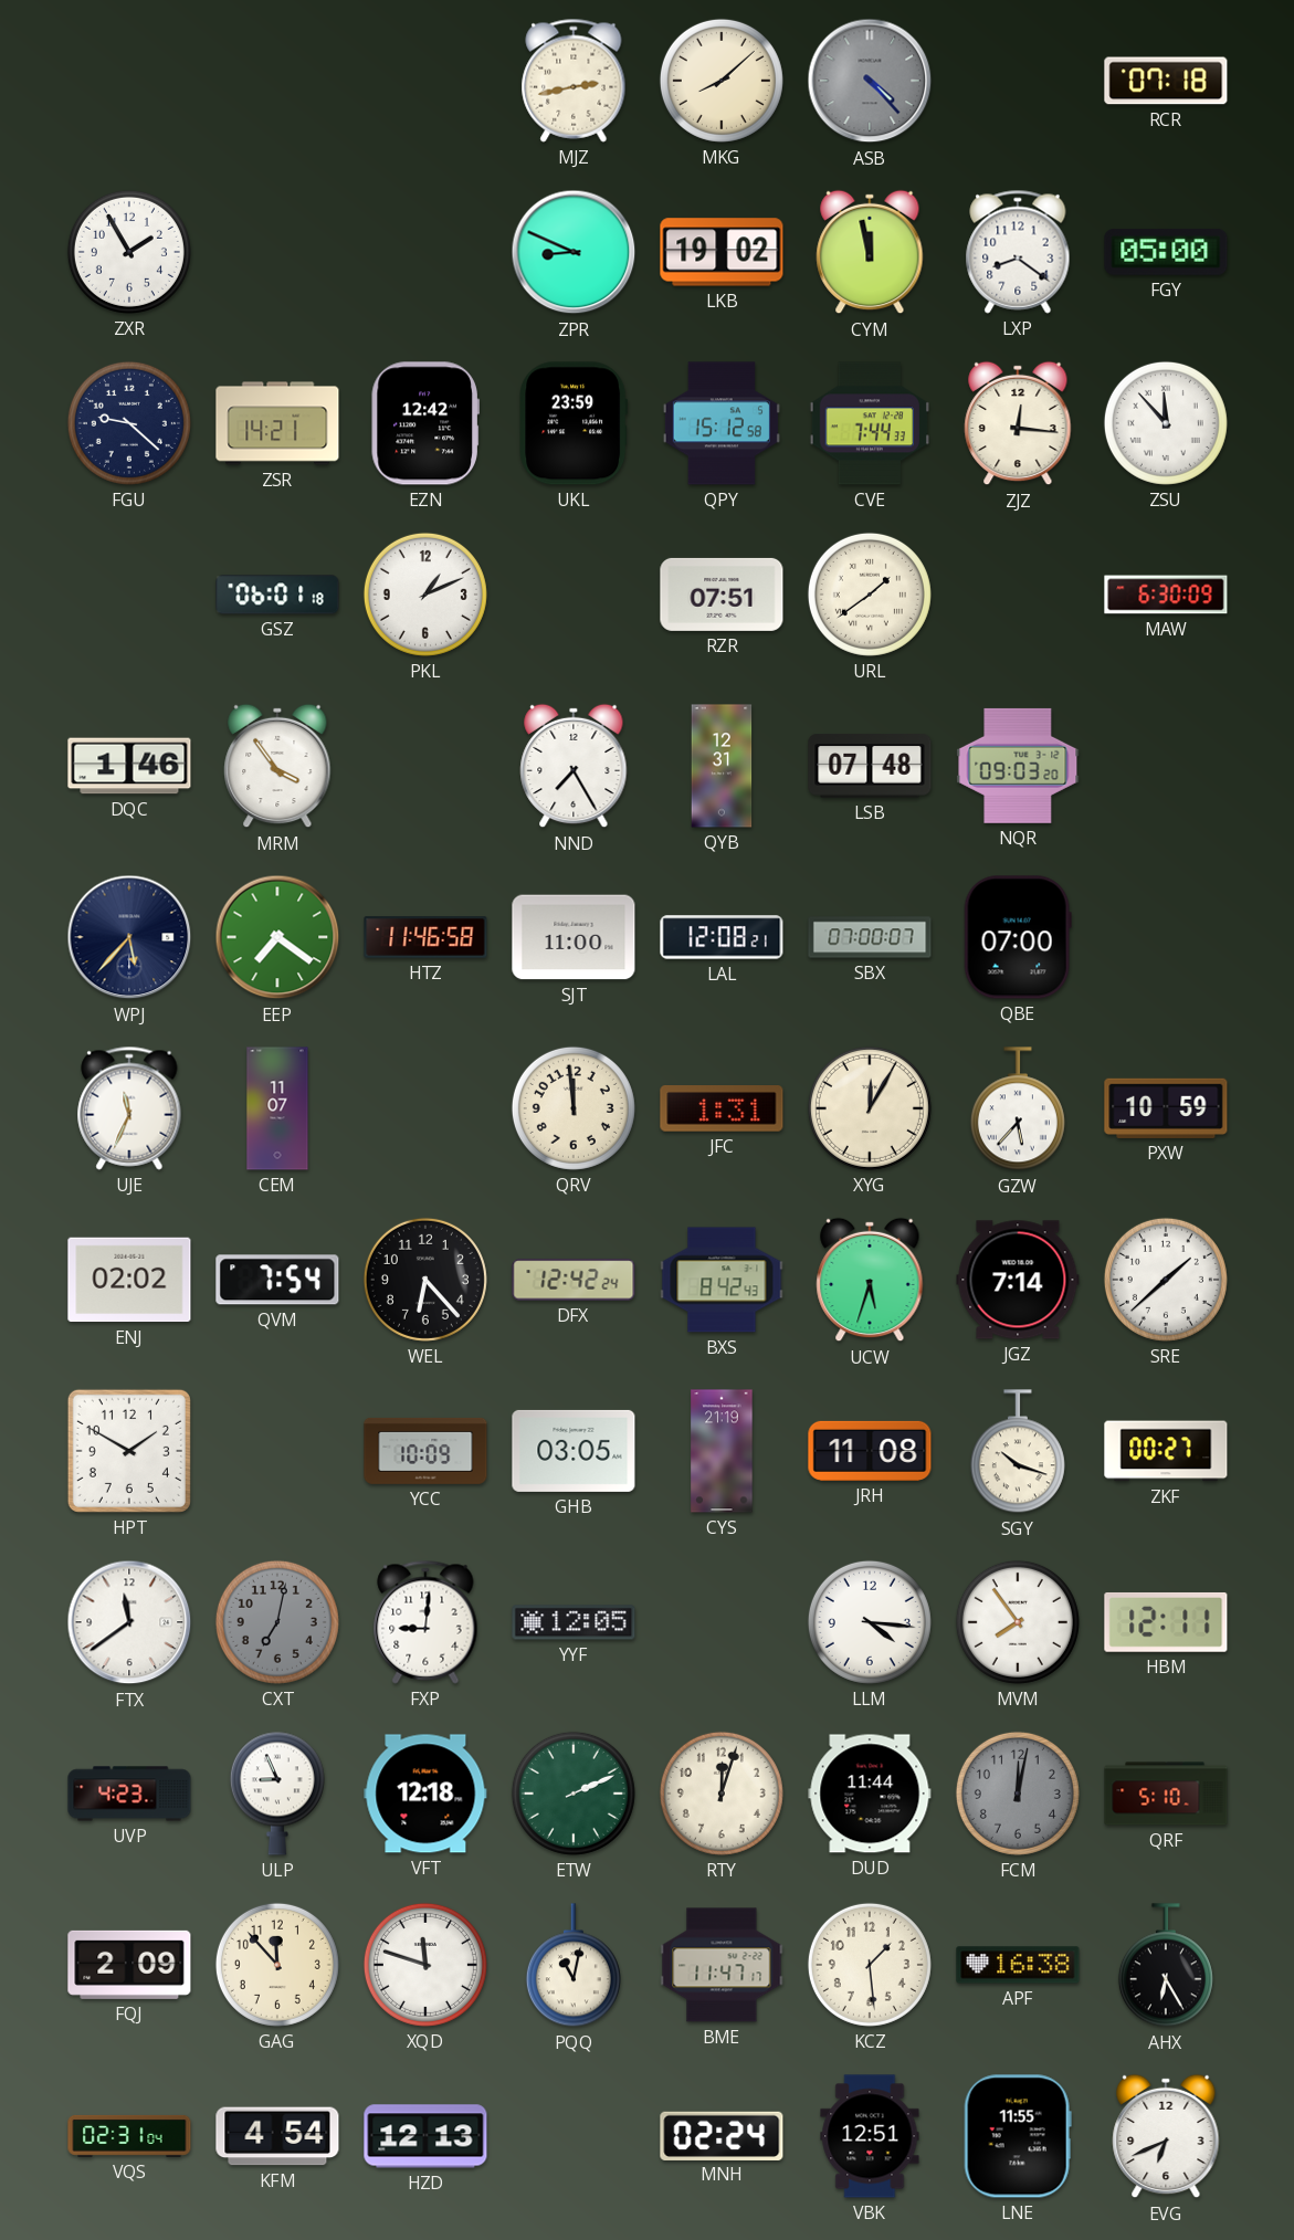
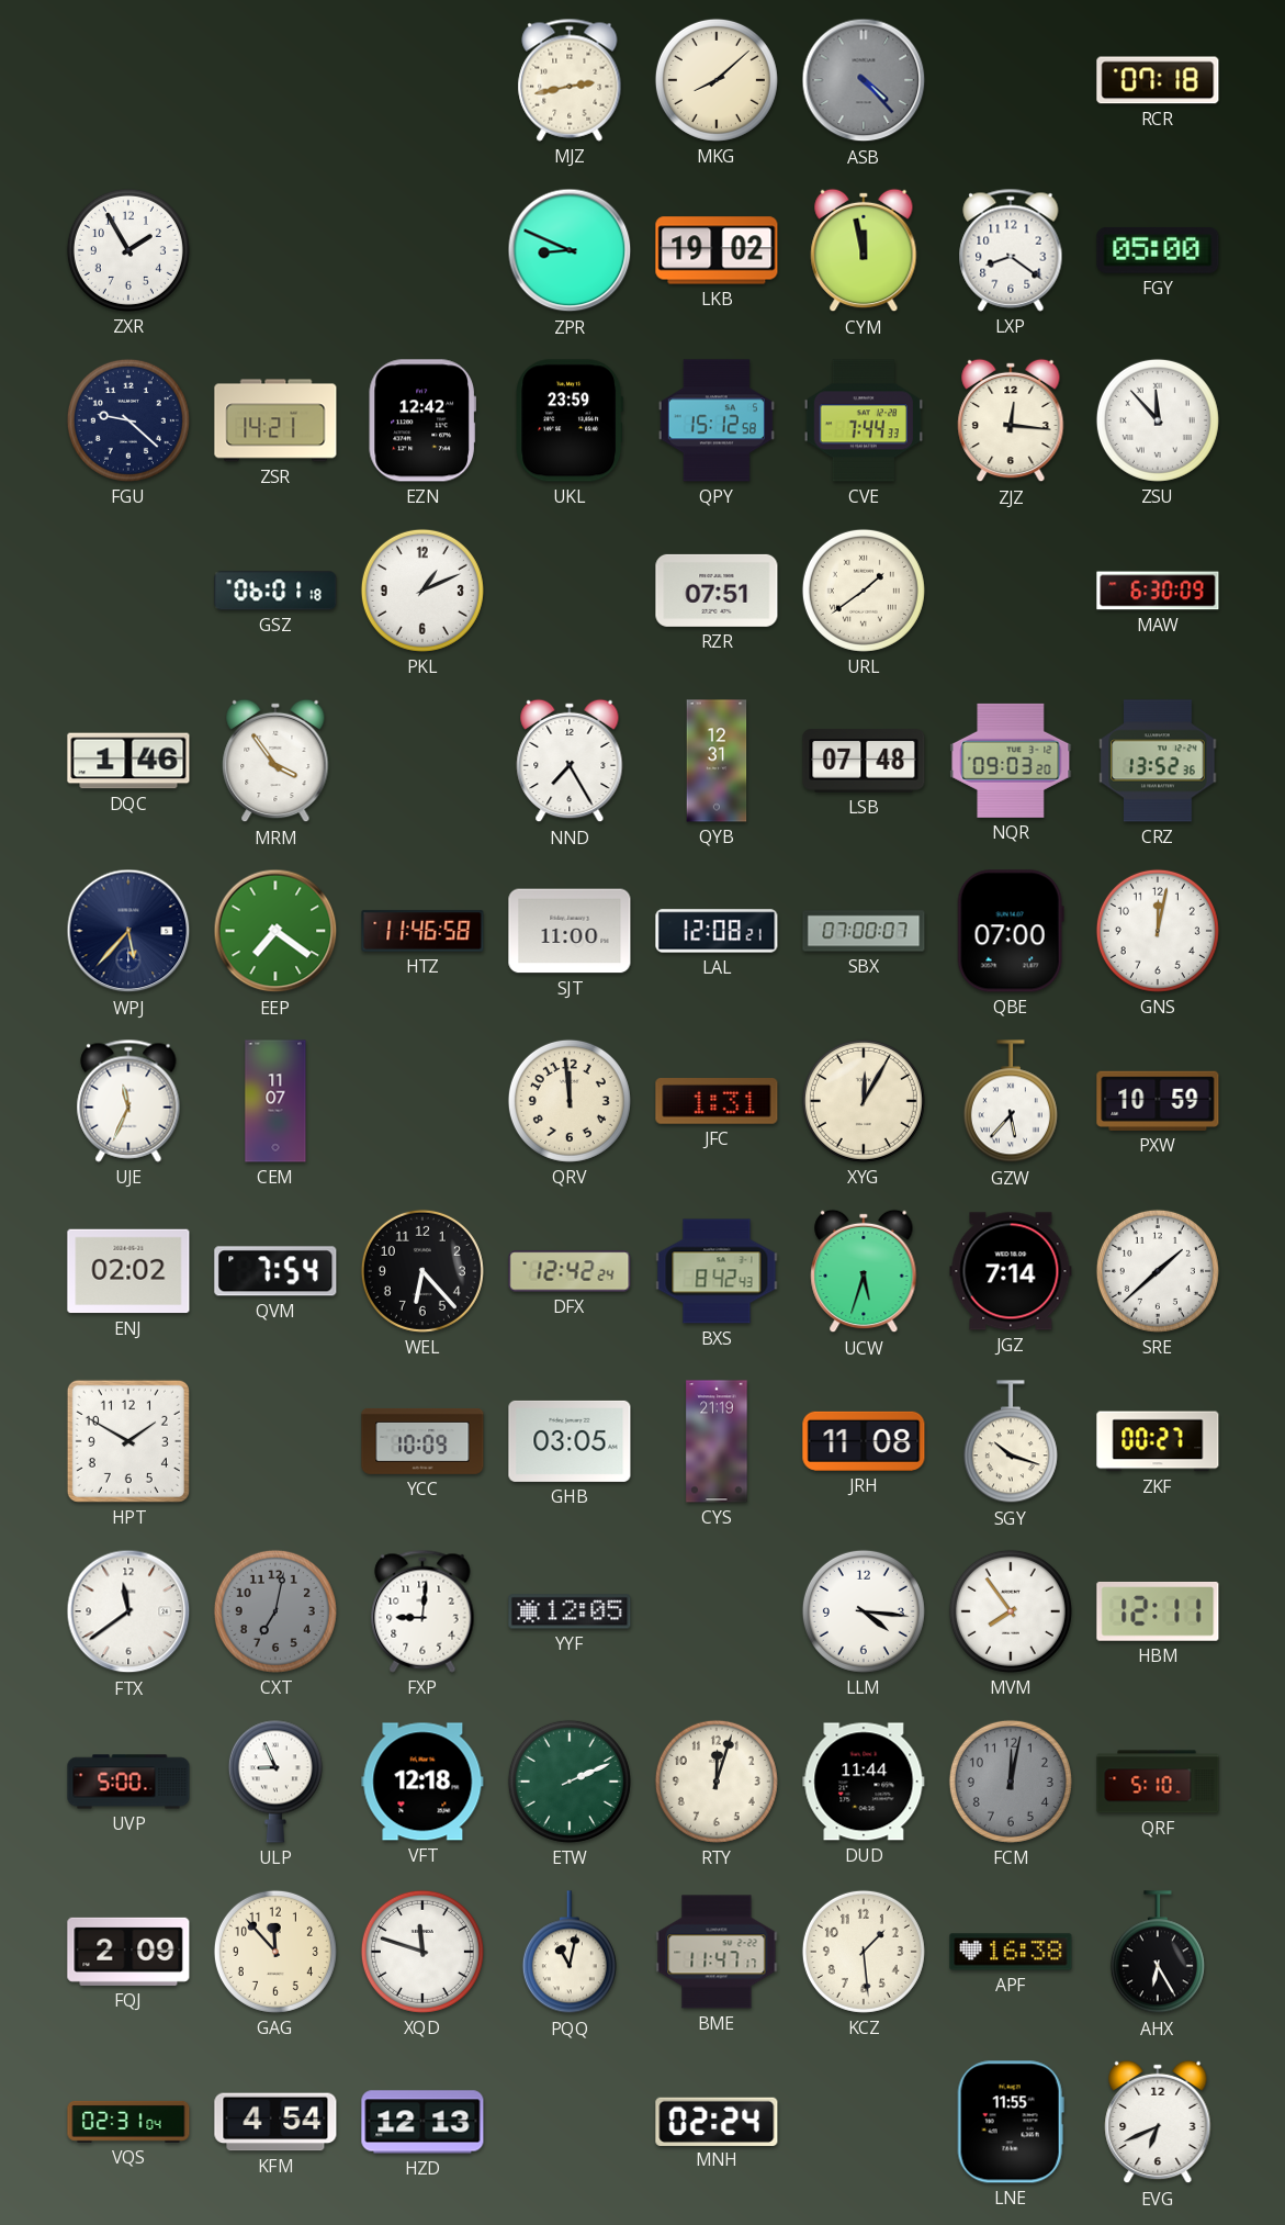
CRZ: none -> 13:52 (1158, 761)
GNS: none -> 12:02 (1158, 931)
UVP: 4:23 -> 5:00 (128, 1782)
VBK: 12:51 -> none (870, 2136)
